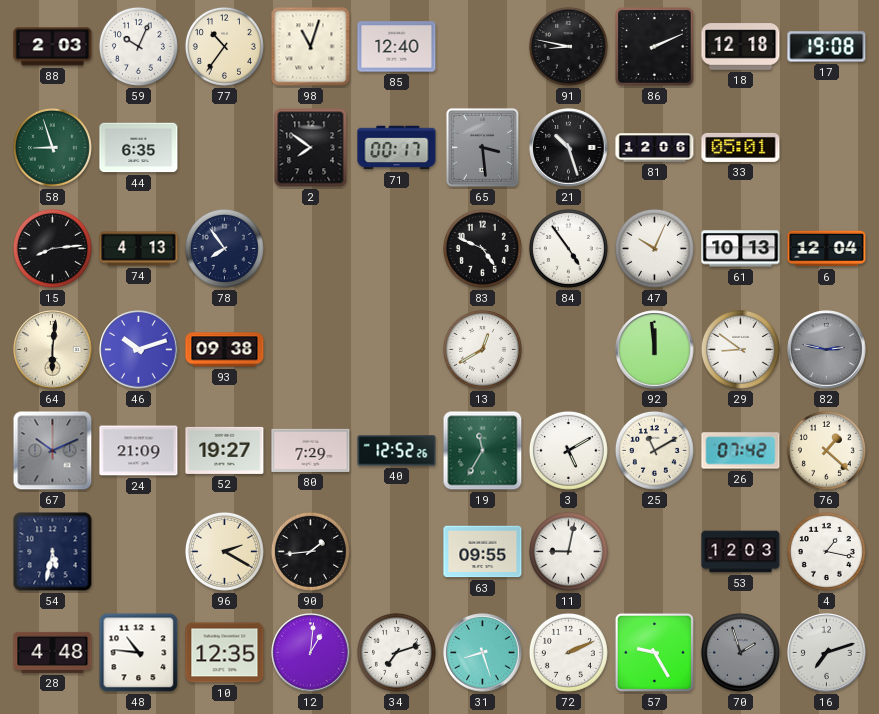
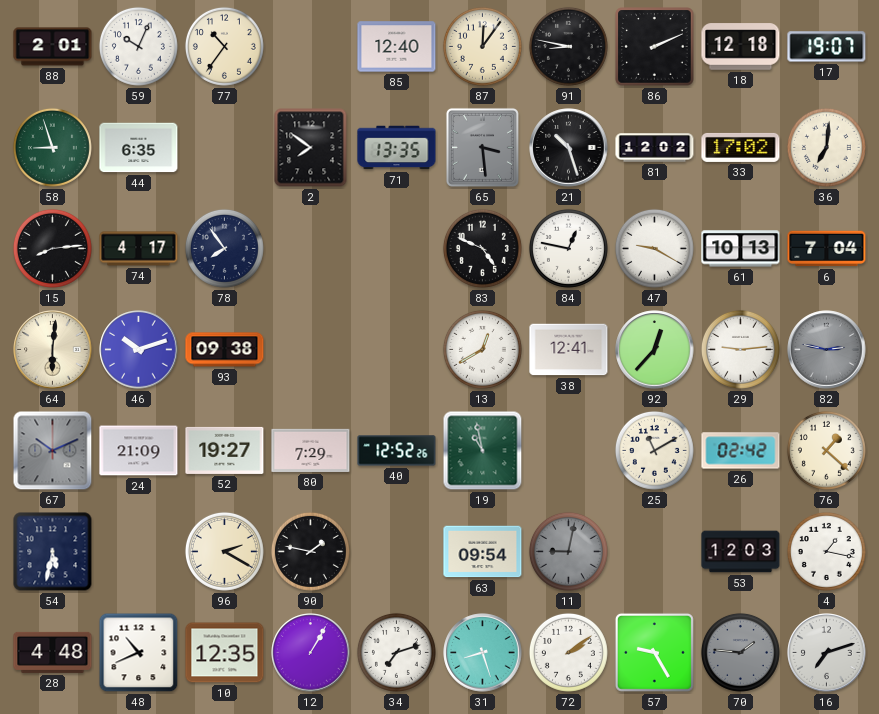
88: 2:03 -> 2:01 (53, 47)
98: 11:03 -> none (311, 47)
87: none -> 12:06 (482, 46)
17: 19:08 -> 19:07 (827, 47)
71: 00:17 -> 13:35 (397, 148)
81: 12:06 -> 12:02 (655, 148)
33: 05:01 -> 17:02 (741, 147)
36: none -> 7:01 (826, 147)
74: 4:13 -> 4:17 (139, 249)
84: 4:54 -> 12:47 (568, 248)
47: 10:04 -> 9:20 (654, 248)
6: 12:04 -> 7:04 (827, 249)
38: none -> 12:41 (569, 350)
92: 11:59 -> 12:37 (655, 350)
29: 8:51 -> 9:14 (740, 349)
19: 11:35 -> 10:58 (483, 451)
3: 5:10 -> none (568, 450)
26: 07:42 -> 02:42 (741, 451)
90: 1:44 -> 1:47 (310, 551)
63: 09:55 -> 09:54 (483, 552)
11 dial: white -> grey (568, 551)
48: 10:46 -> 10:41 (139, 653)
12: 1:01 -> 1:05 (311, 653)
72: 2:11 -> 2:09 (568, 652)
70: 1:57 -> 1:46 (740, 652)
